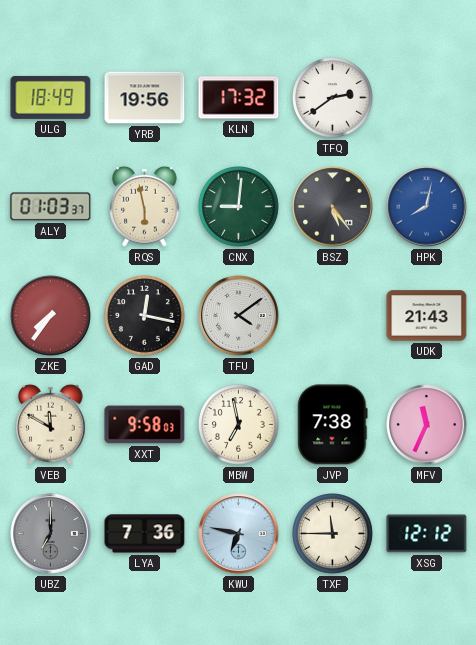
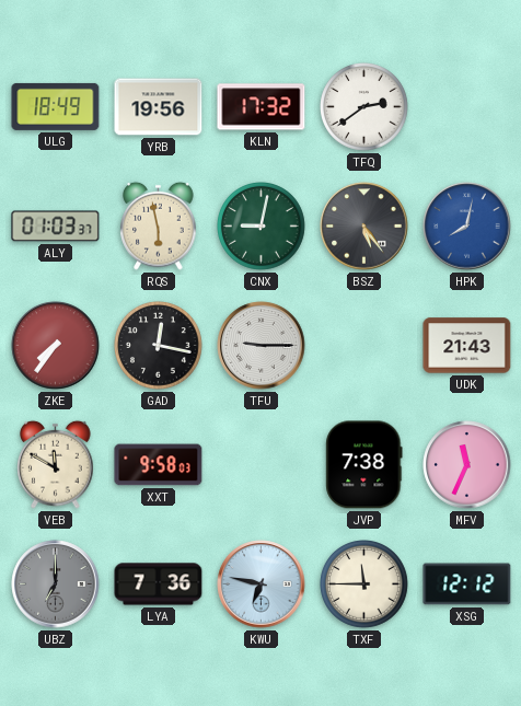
CNX: 9:01 -> 9:02 (262, 227)
TFU: 4:09 -> 9:15 (262, 346)
MBW: 6:58 -> none (239, 425)
